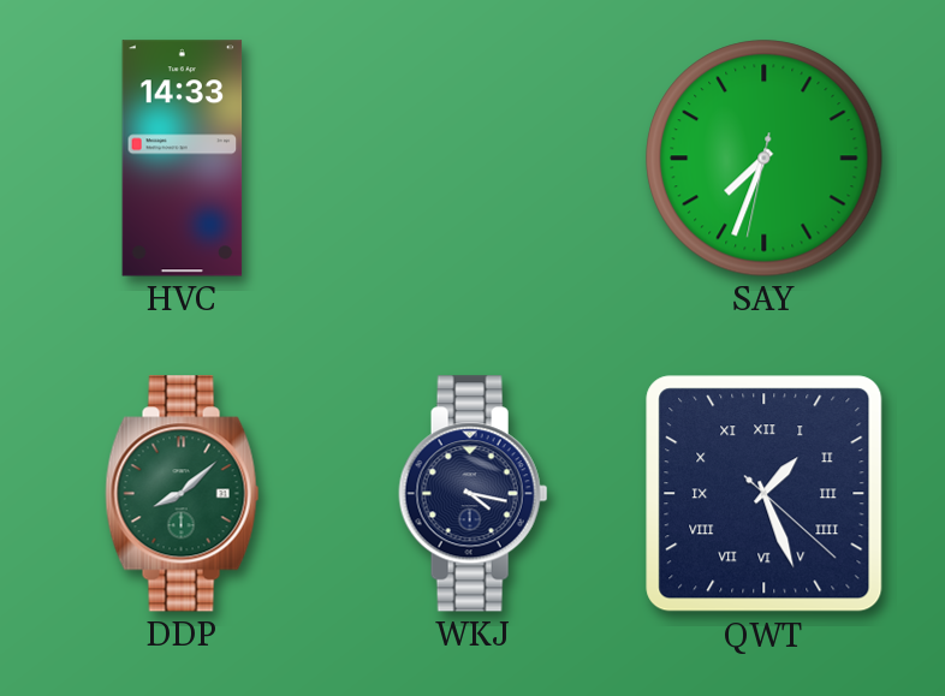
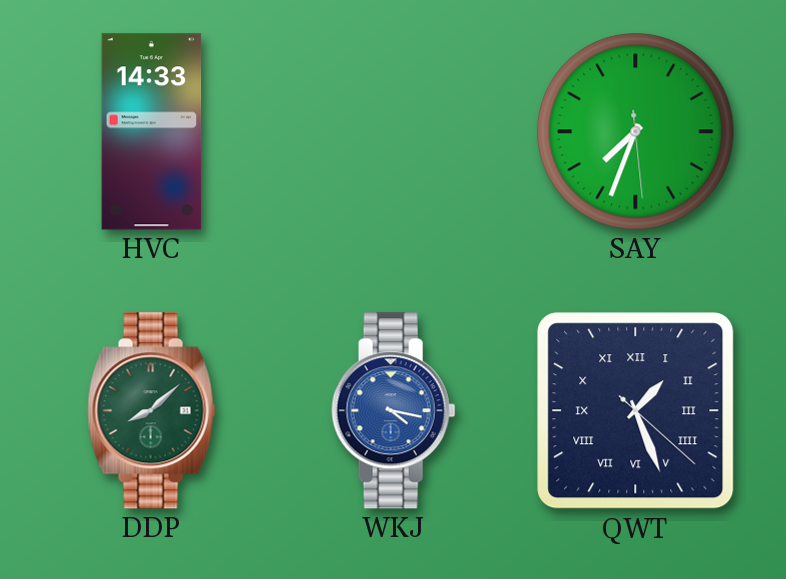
SAY: 7:33:32 -> 7:33:29 (636, 132)
WKJ dial: navy -> blue (394, 411)
